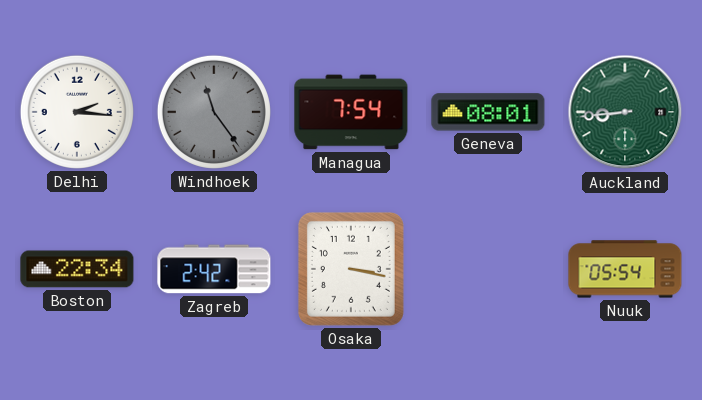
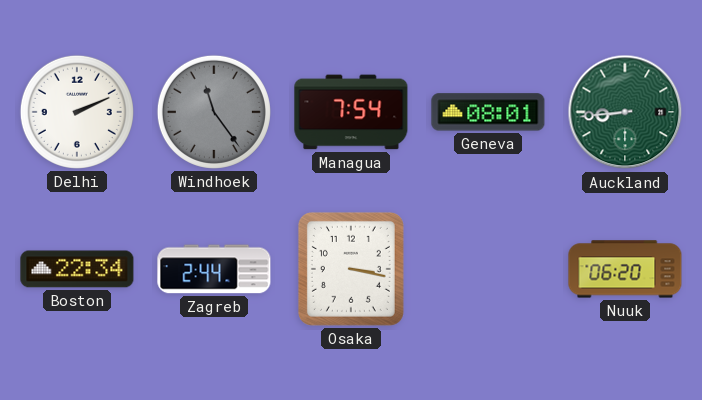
Delhi: 2:16 -> 2:11 (77, 112)
Zagreb: 2:42 -> 2:44 (214, 269)
Nuuk: 05:54 -> 06:20 (625, 269)
